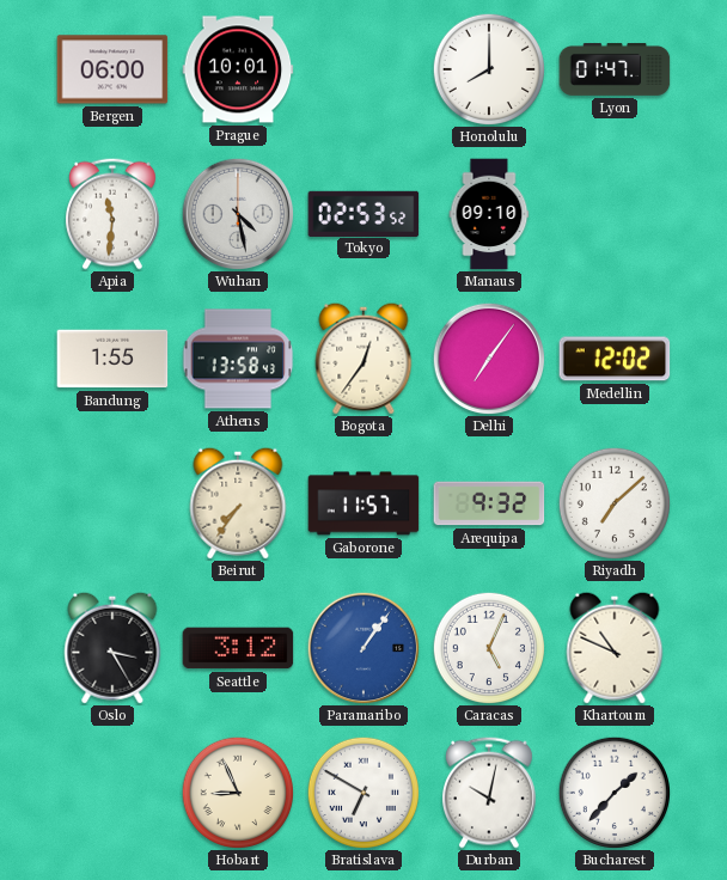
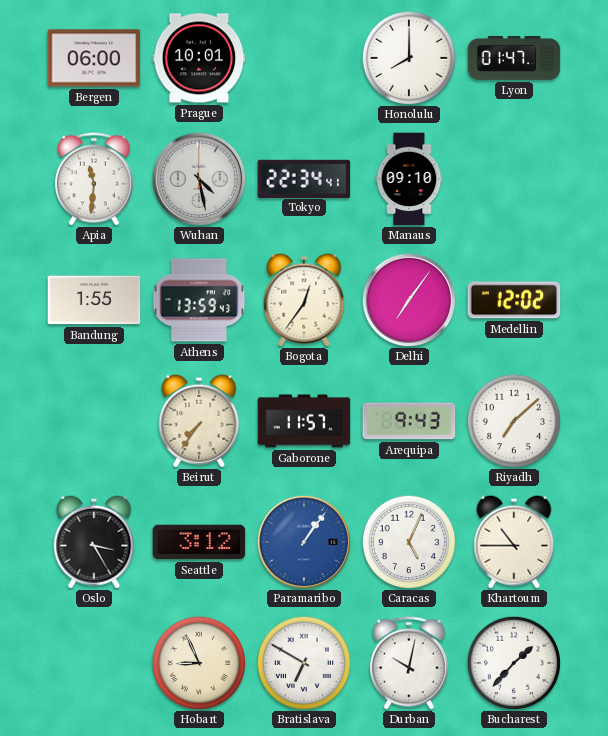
Tokyo: 02:53 -> 22:34 (304, 178)
Athens: 13:58 -> 13:59 (199, 300)
Arequipa: 9:32 -> 9:43 (409, 421)
Khartoum: 10:49 -> 10:45 (514, 542)
